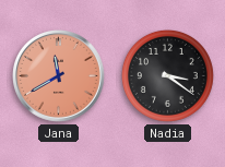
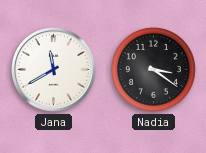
Jana dial: salmon -> white (54, 70)
